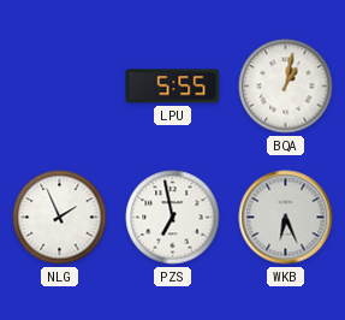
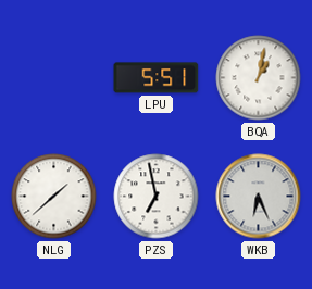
LPU: 5:55 -> 5:51 (157, 78)
NLG: 1:56 -> 1:38 (54, 197)
